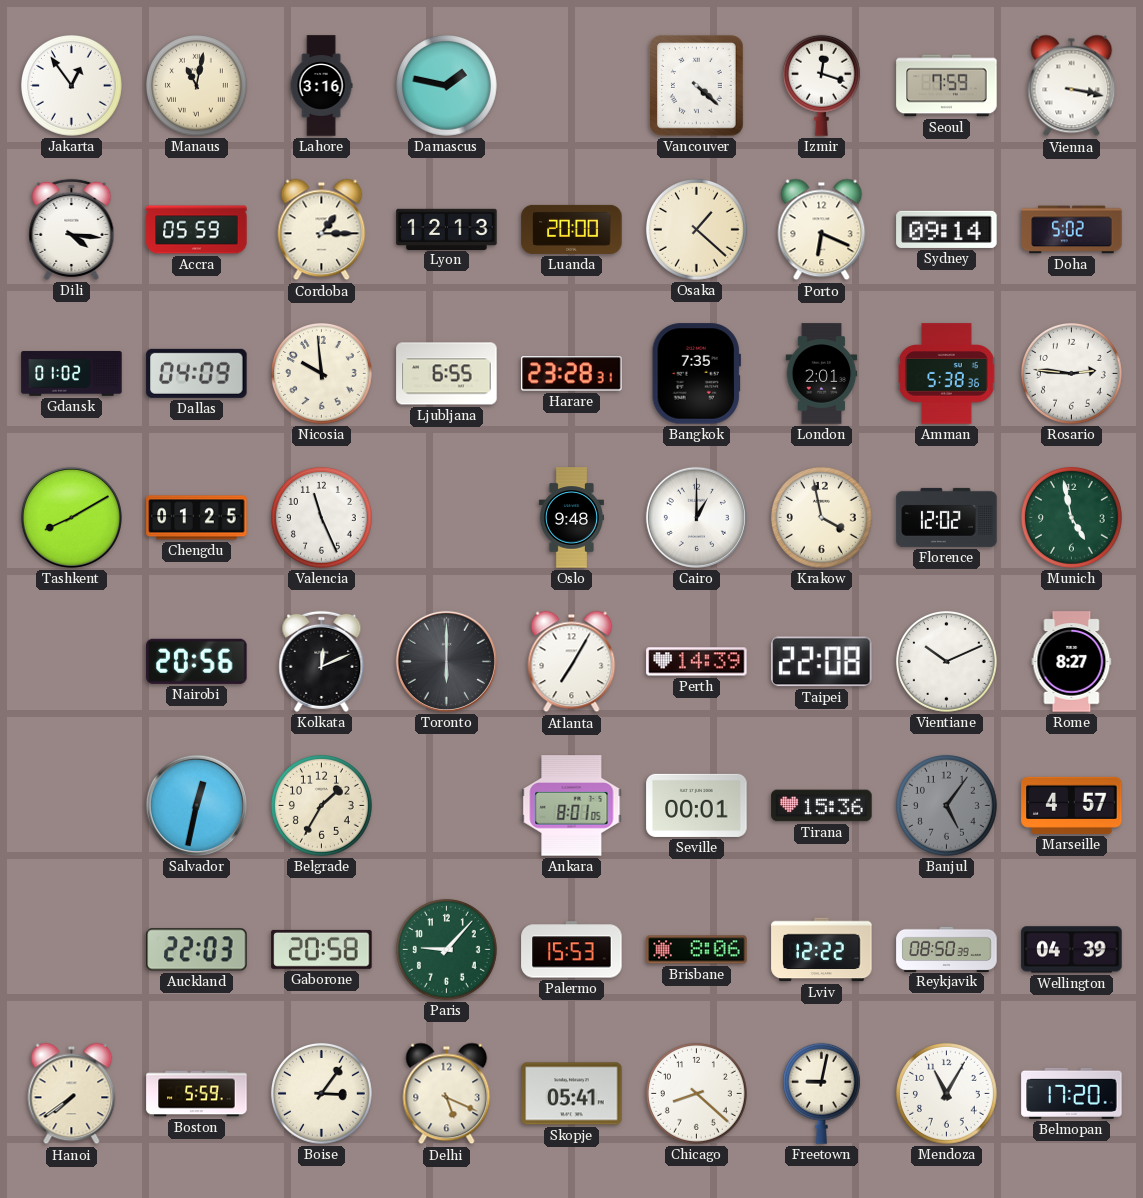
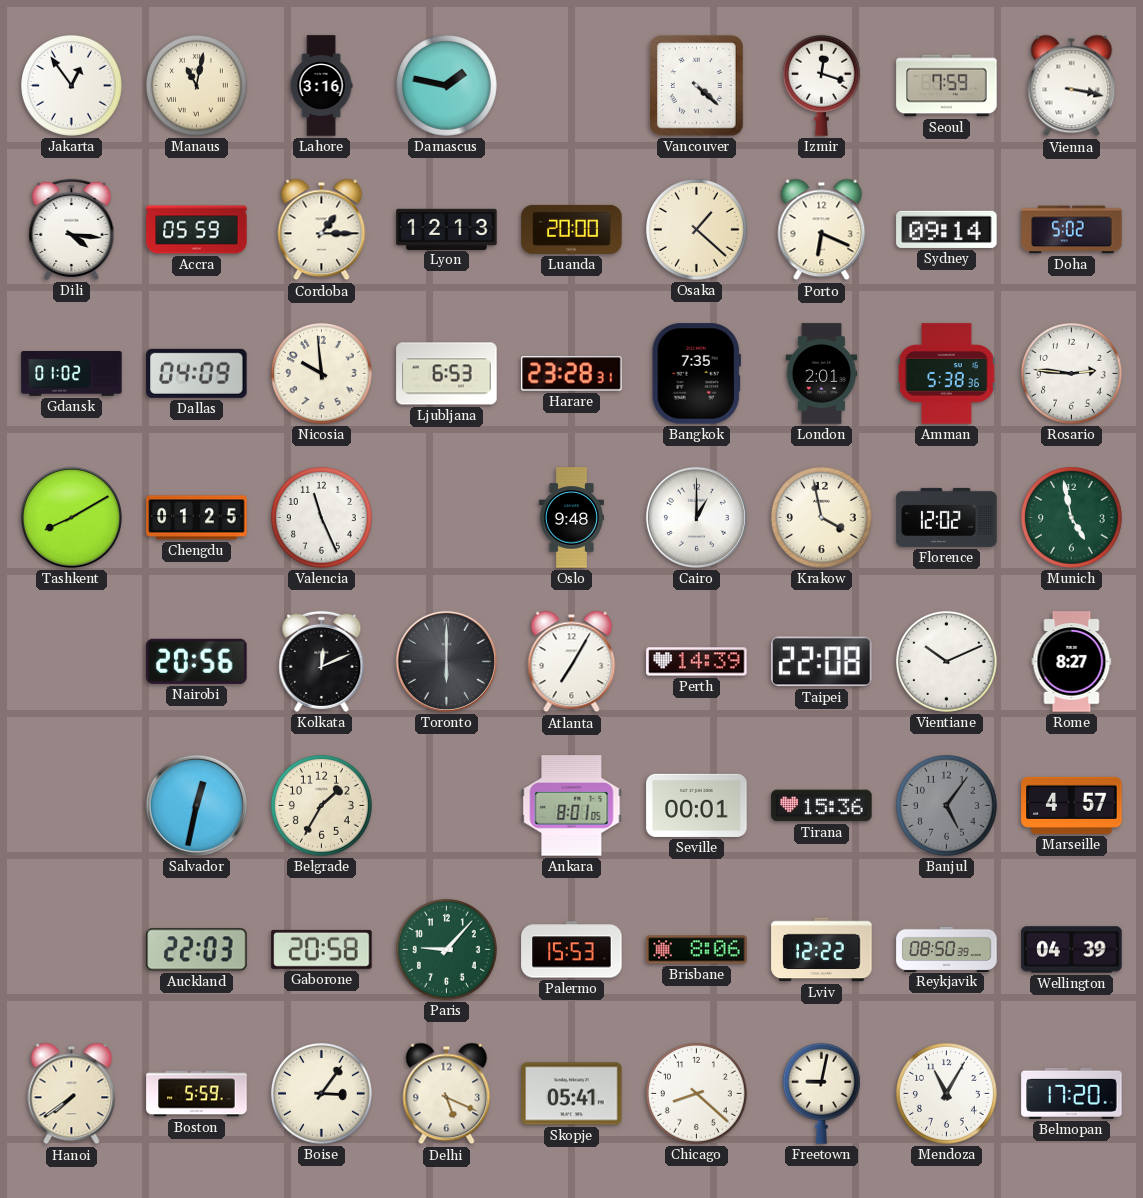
Ljubljana: 6:55 -> 6:53 (447, 374)
